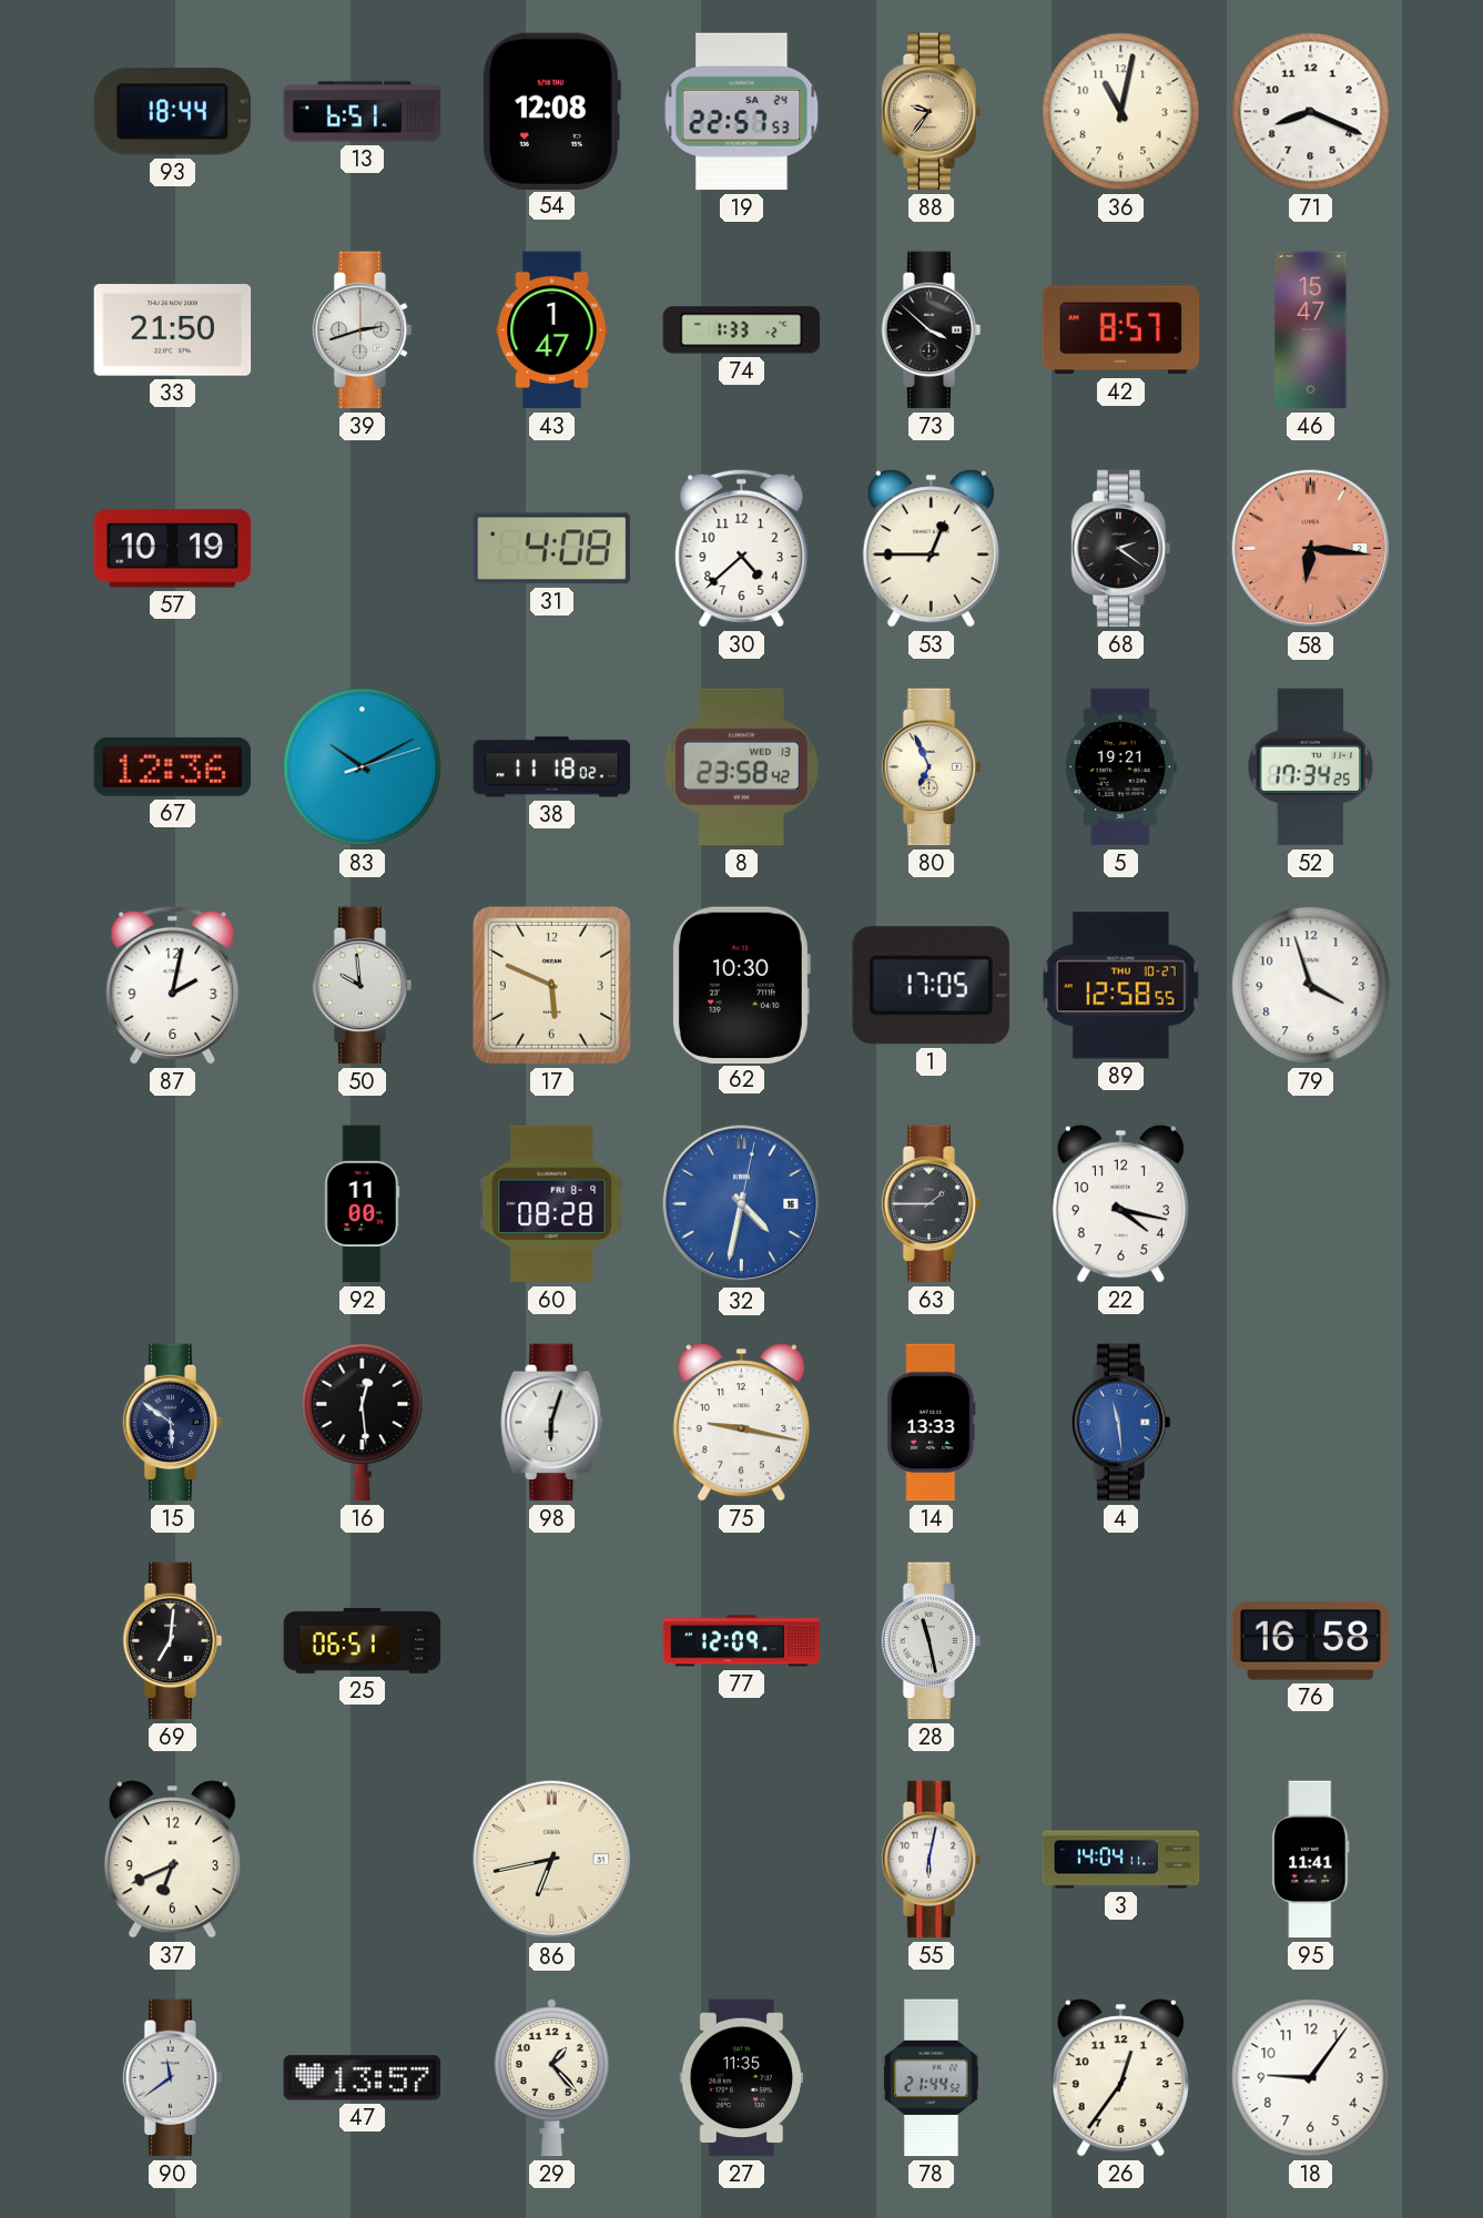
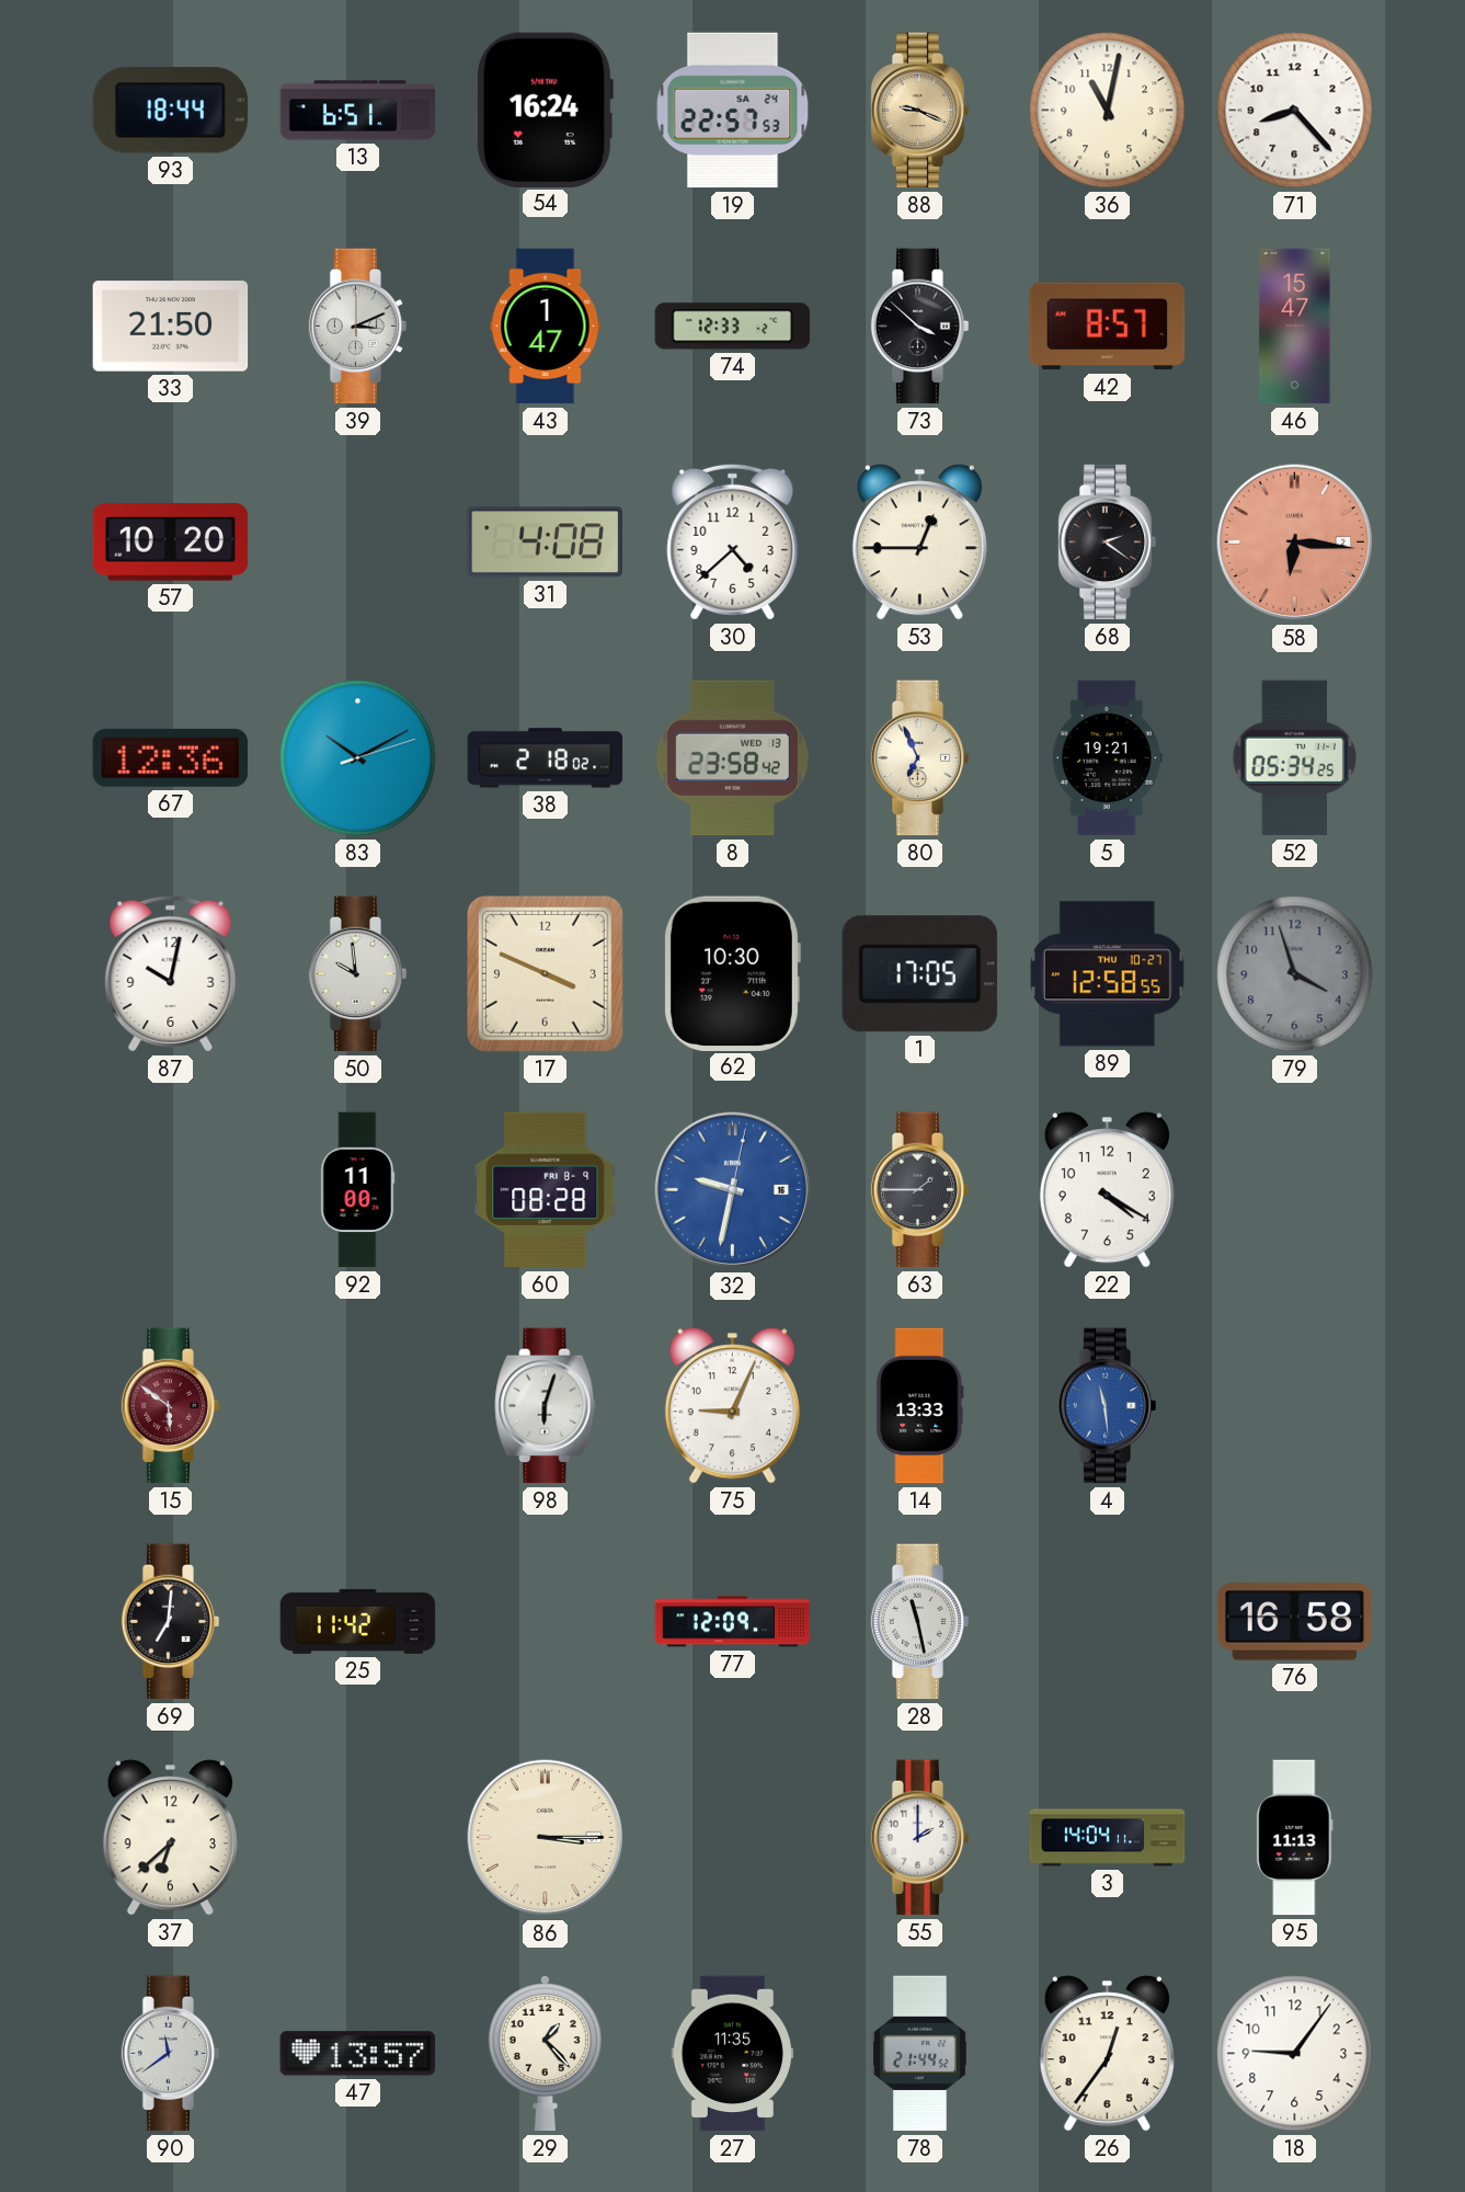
54: 12:08 -> 16:24 (545, 110)
88: 9:36 -> 9:19 (920, 111)
71: 8:19 -> 8:23 (1295, 111)
39: 2:42 -> 3:11 (358, 327)
74: 1:33 -> 12:33 (733, 327)
57: 10:19 -> 10:20 (171, 543)
38: 11:18 -> 2:18 (546, 758)
52: 17:34 -> 05:34 (1295, 758)
87: 2:02 -> 10:02 (171, 973)
17: 5:49 -> 3:49 (545, 973)
79 dial: white -> grey (1295, 974)
32: 4:32 -> 9:32 (733, 1190)
22: 4:17 -> 4:20 (1107, 1190)
15 dial: navy -> burgundy (171, 1406)
16: 12:29 -> none (363, 1422)
75: 9:17 -> 9:04 (732, 1406)
25: 06:51 -> 11:42 (358, 1621)
37: 6:41 -> 6:38 (170, 1838)
86: 6:43 -> 3:15 (546, 1838)
55: 6:02 -> 2:00 (920, 1838)
95: 11:41 -> 11:13 (1295, 1838)
